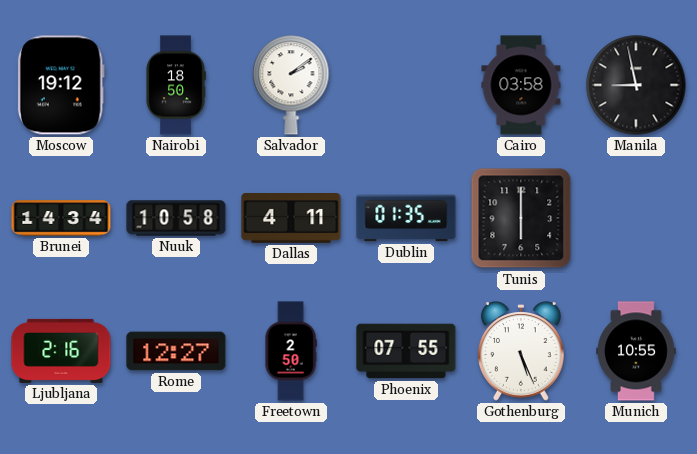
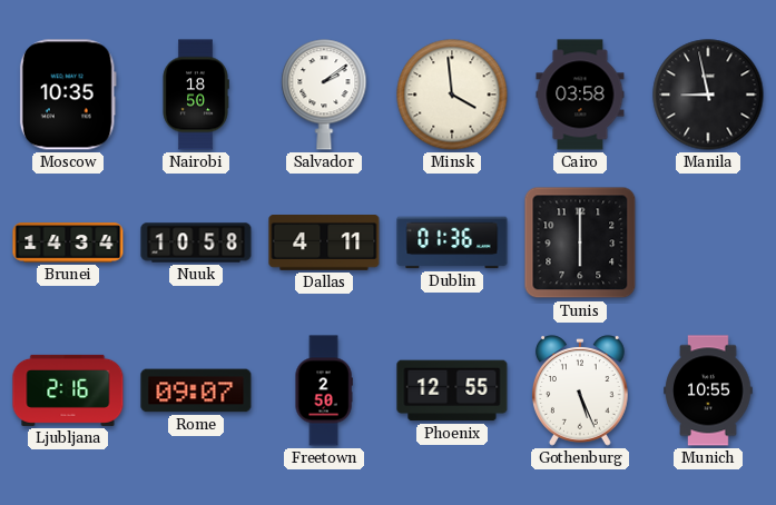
Moscow: 19:12 -> 10:35 (68, 95)
Minsk: none -> 3:59 (452, 95)
Dublin: 01:35 -> 01:36 (452, 242)
Rome: 12:27 -> 09:07 (196, 390)
Phoenix: 07:55 -> 12:55 (452, 390)
